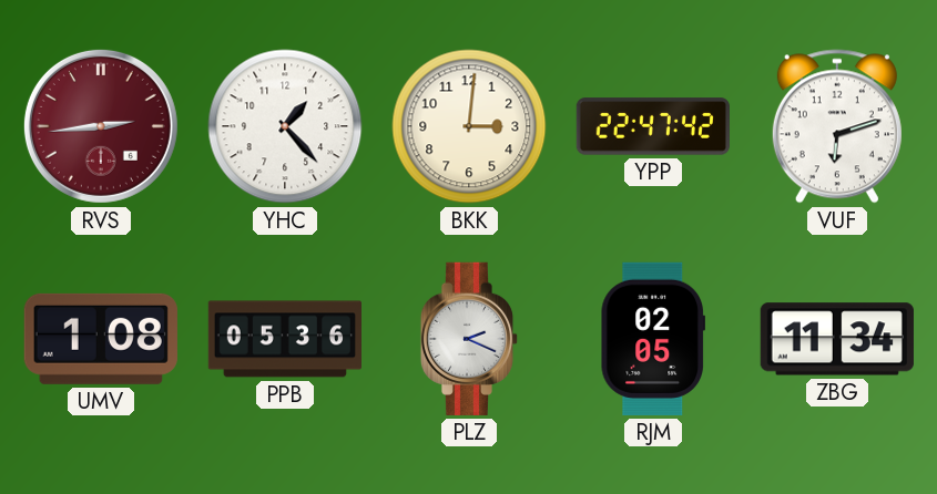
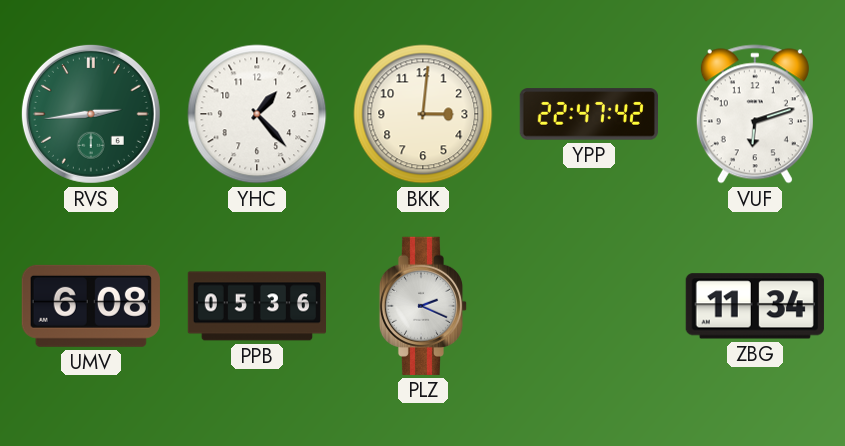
RVS dial: burgundy -> green (91, 114)
UMV: 1:08 -> 6:08 (91, 306)
RJM: 02:05 -> none (652, 339)
